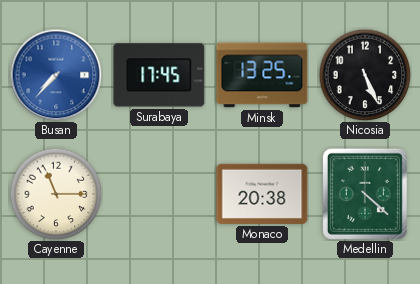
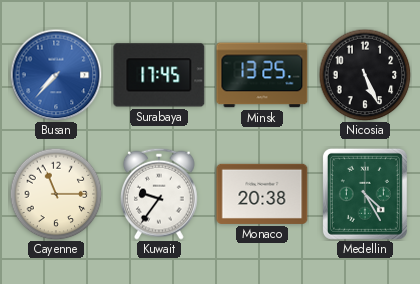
Kuwait: none -> 9:36 (160, 194)
Medellin: 4:22 -> 4:25 (365, 194)
